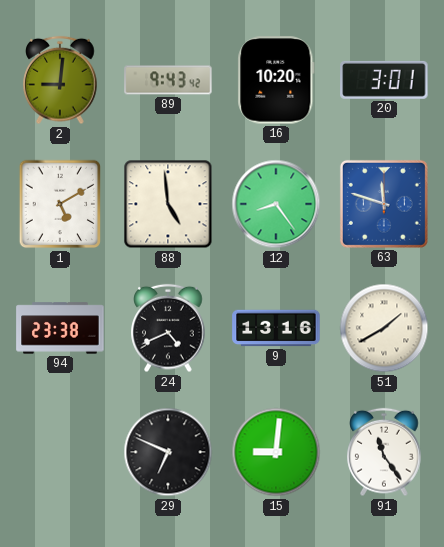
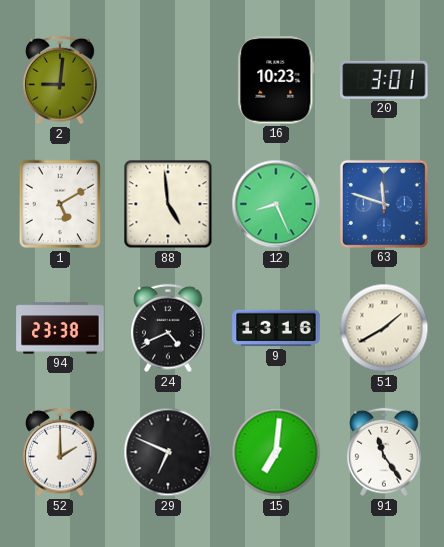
89: 9:43 -> none (168, 80)
16: 10:20 -> 10:23 (276, 80)
12: 8:24 -> 8:26 (276, 204)
52: none -> 2:00 (60, 452)
15: 9:01 -> 7:01 (276, 452)
